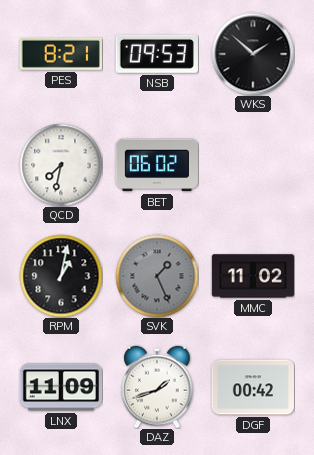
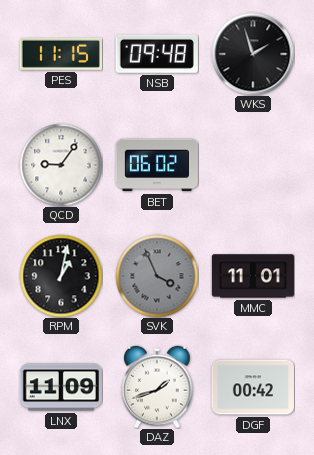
PES: 8:21 -> 11:15 (61, 54)
NSB: 09:53 -> 09:48 (157, 54)
WKS: 1:52 -> 1:57 (253, 54)
QCD: 7:32 -> 9:06 (61, 165)
SVK: 1:26 -> 3:56 (157, 276)
MMC: 11:02 -> 11:01 (253, 276)
